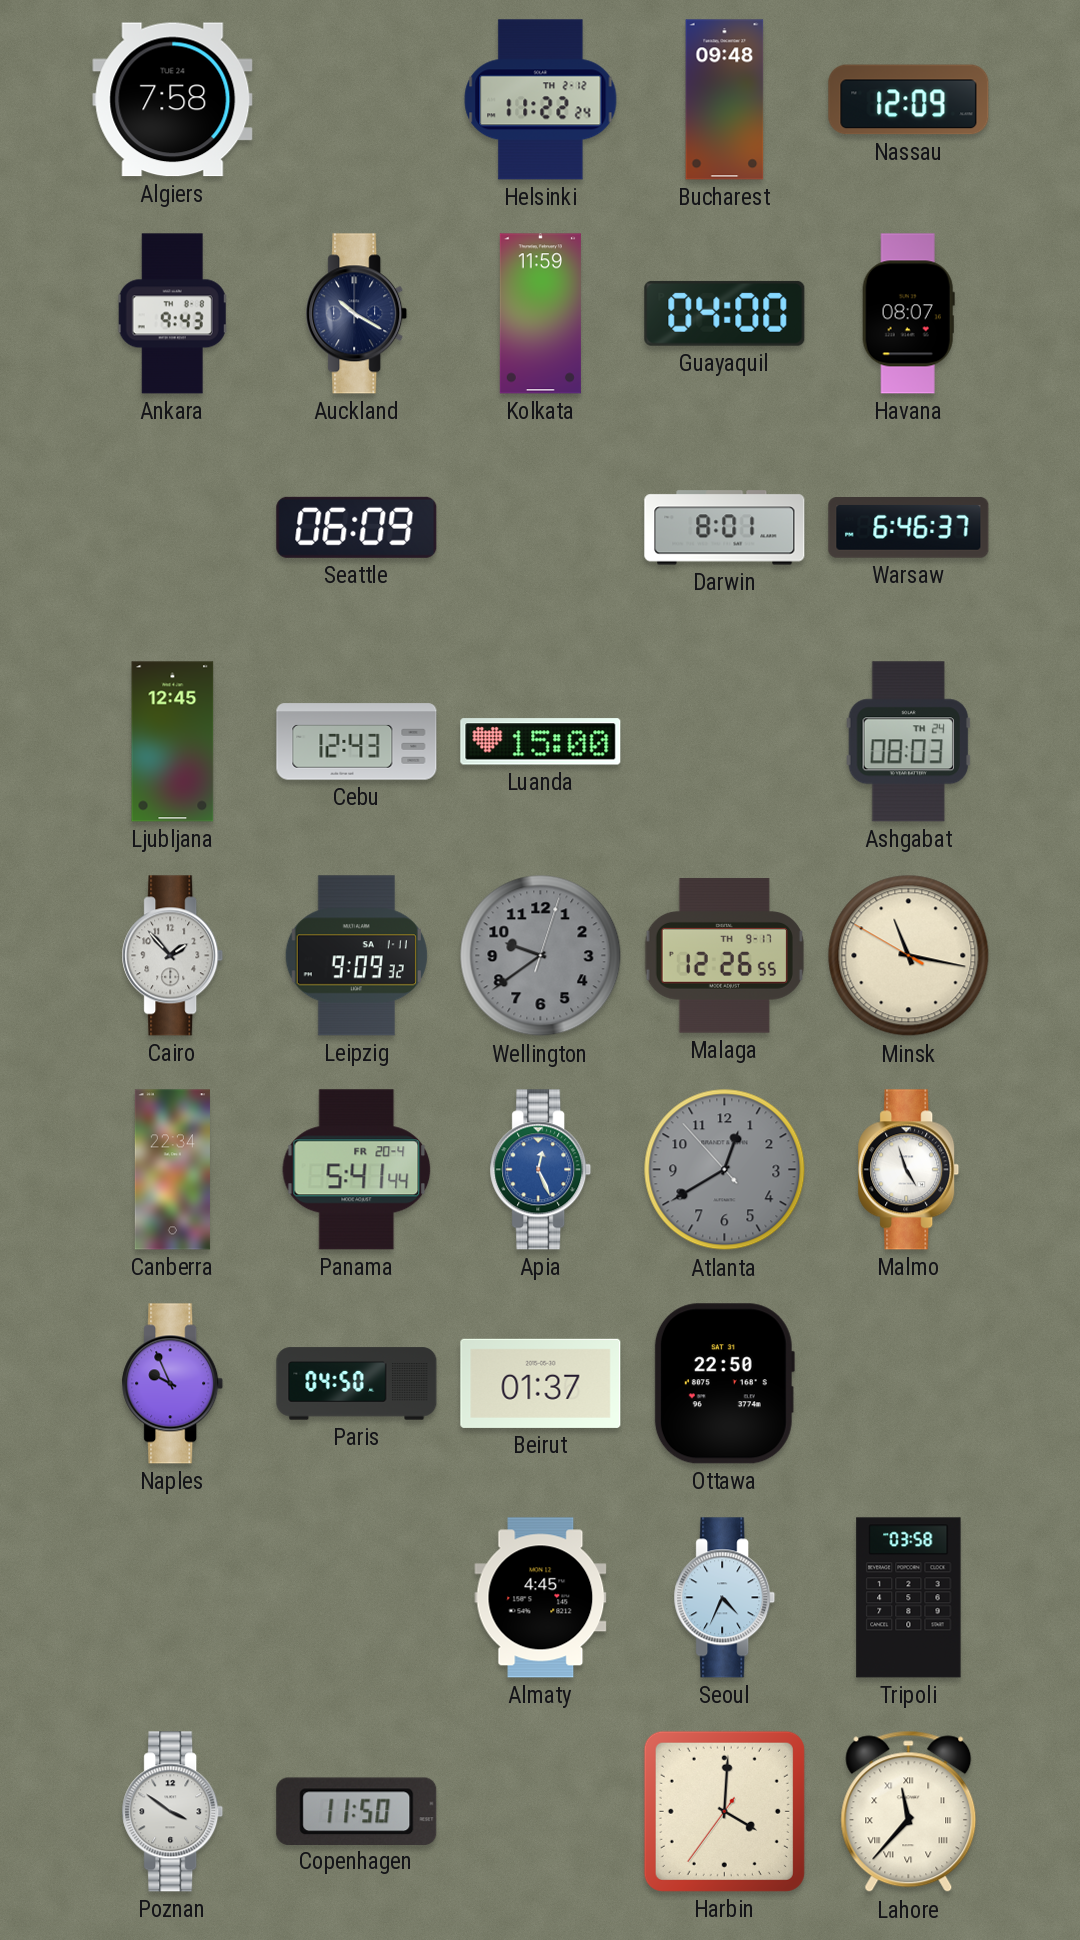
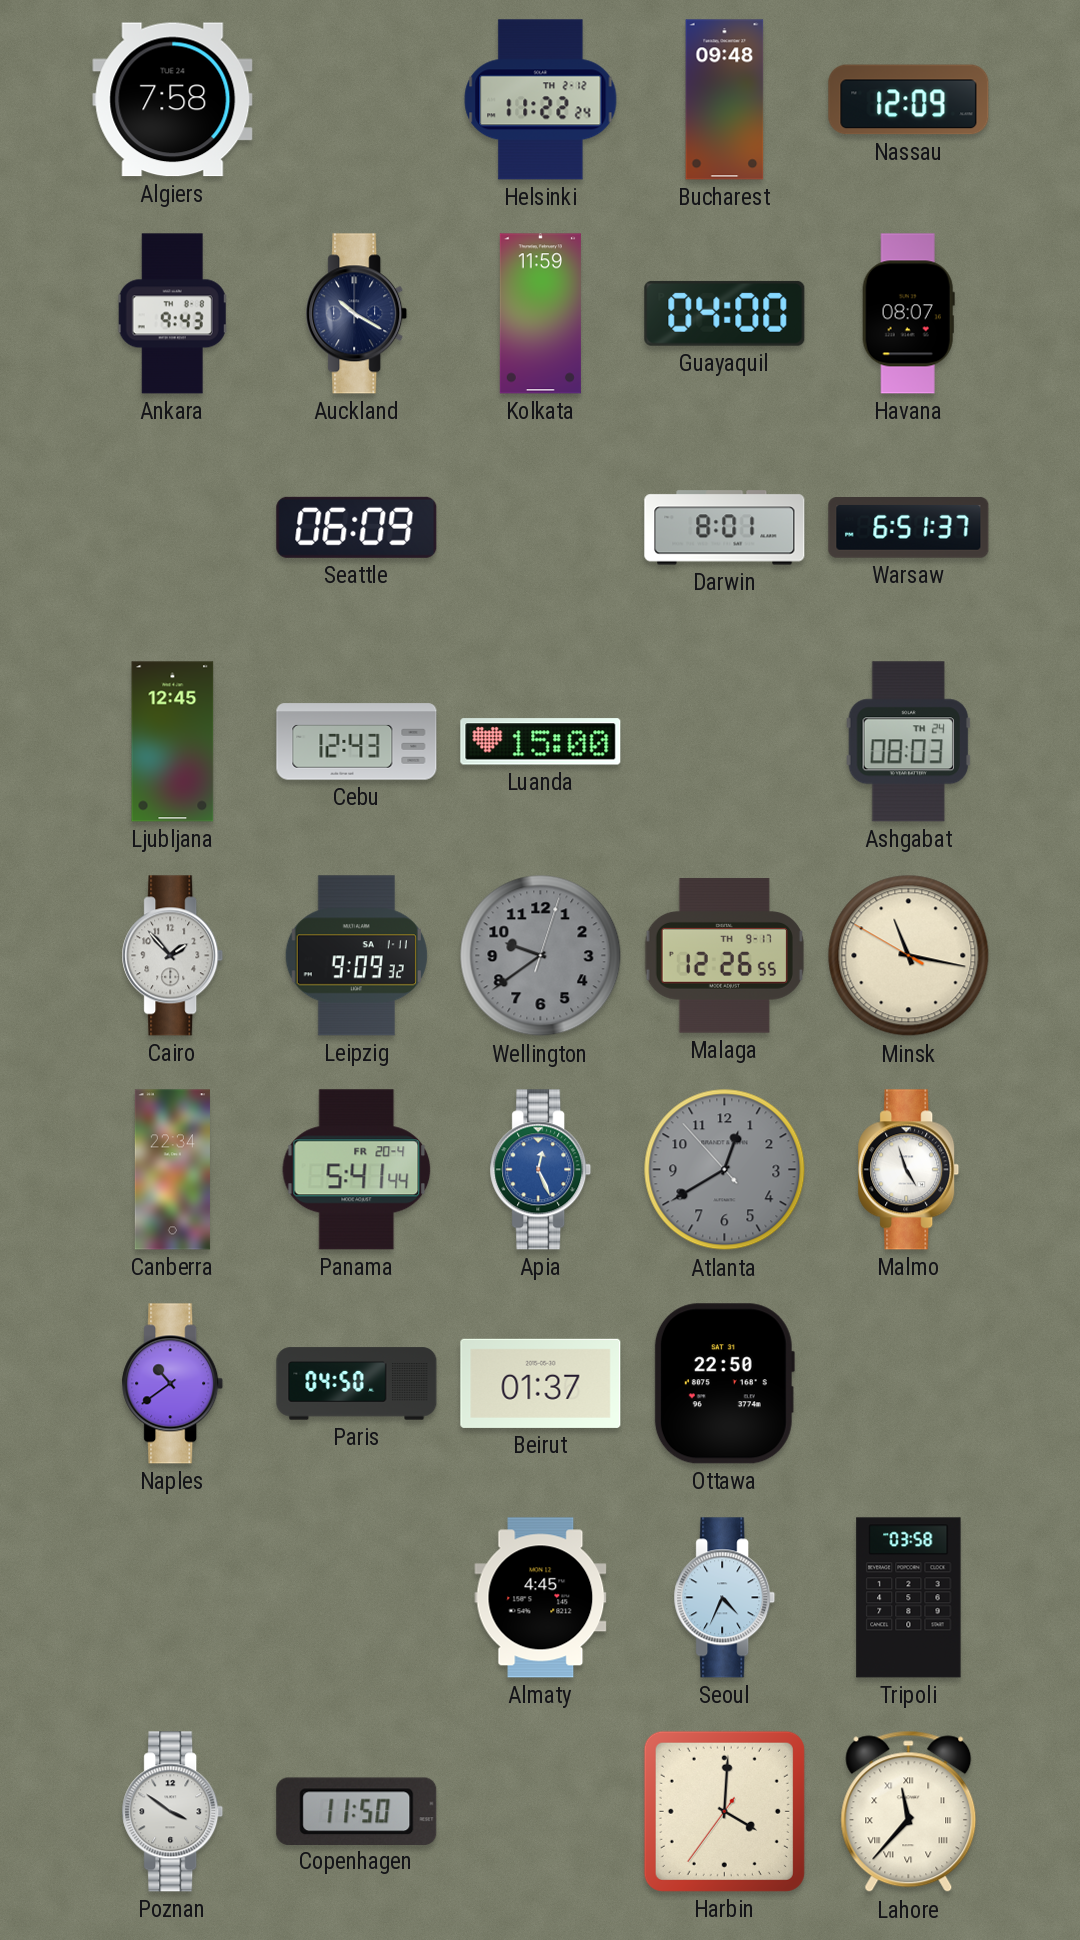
Warsaw: 6:46 -> 6:51 (909, 528)
Naples: 9:56 -> 10:39 (173, 1384)
